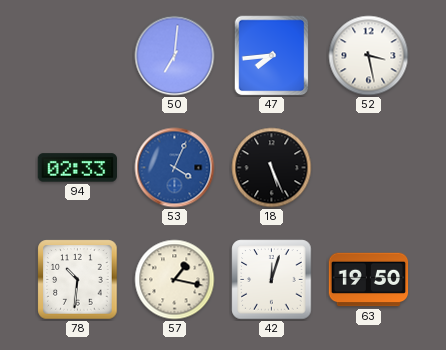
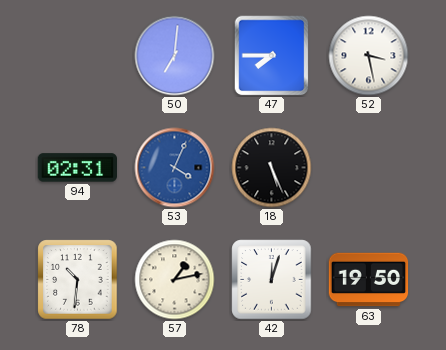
47: 7:44 -> 7:45 (272, 56)
94: 02:33 -> 02:31 (77, 168)
57: 1:17 -> 1:13 (175, 280)
